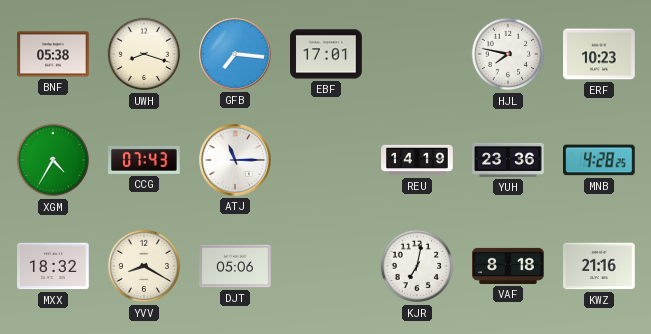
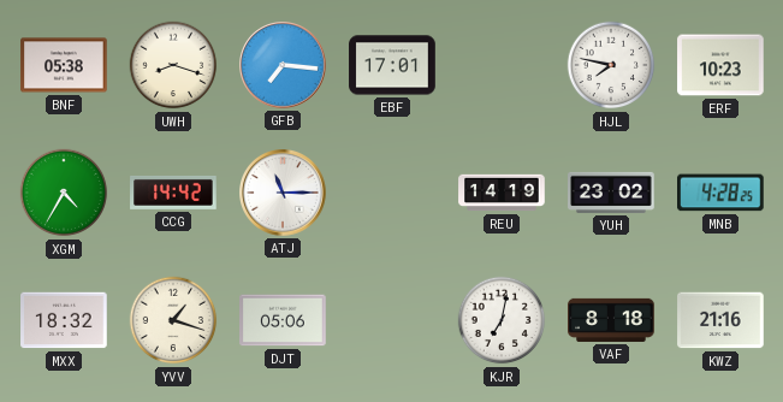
CCG: 07:43 -> 14:42 (173, 193)
YUH: 23:36 -> 23:02 (611, 193)
YVV: 8:20 -> 1:18 (173, 320)
